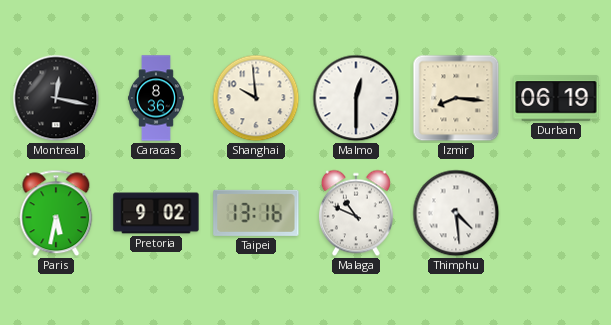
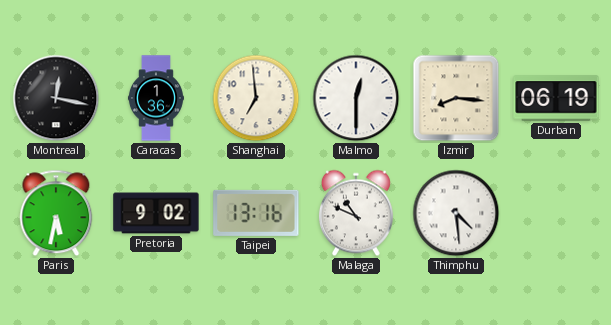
Caracas: 8:36 -> 1:36 (156, 98)
Shanghai: 9:59 -> 6:59 (256, 98)
